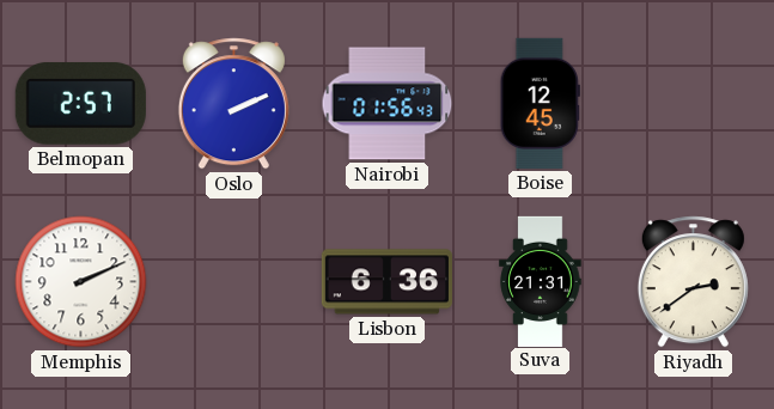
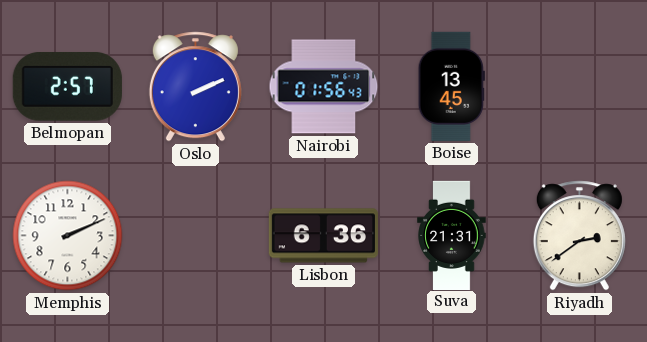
Boise: 12:45 -> 13:45 (451, 86)
